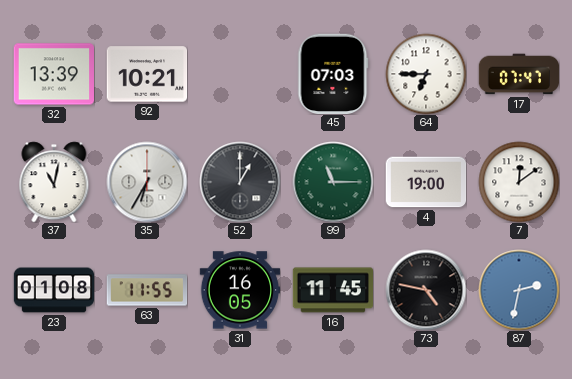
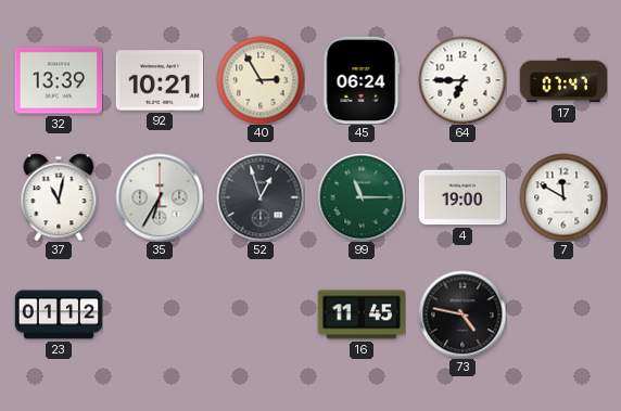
40: none -> 2:55 (261, 80)
45: 07:03 -> 06:24 (362, 79)
52: 1:00 -> 12:57 (261, 197)
7: 12:09 -> 11:50 (563, 197)
23: 01:08 -> 01:12 (59, 314)
63: 11:55 -> none (147, 290)
31: 16:05 -> none (240, 290)
87: 2:32 -> none (519, 290)
